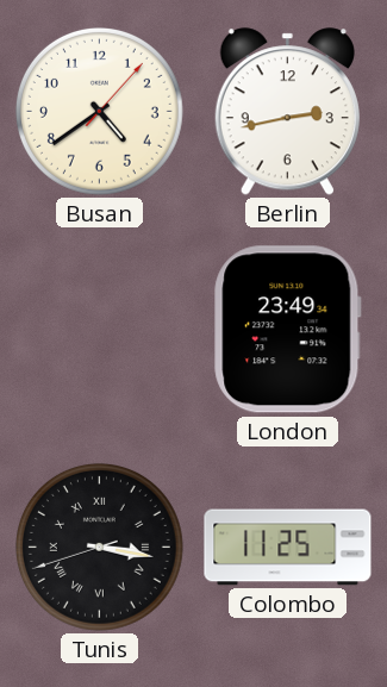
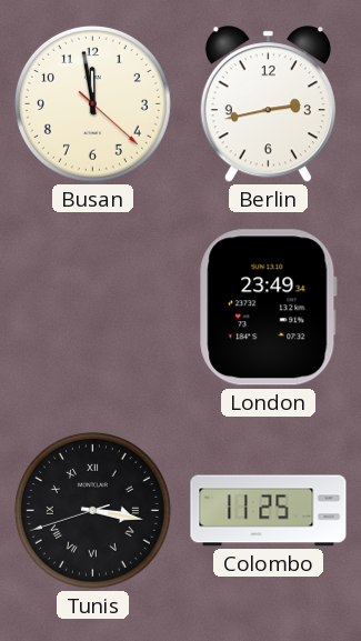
Busan: 4:39 -> 11:58 (92, 103)
